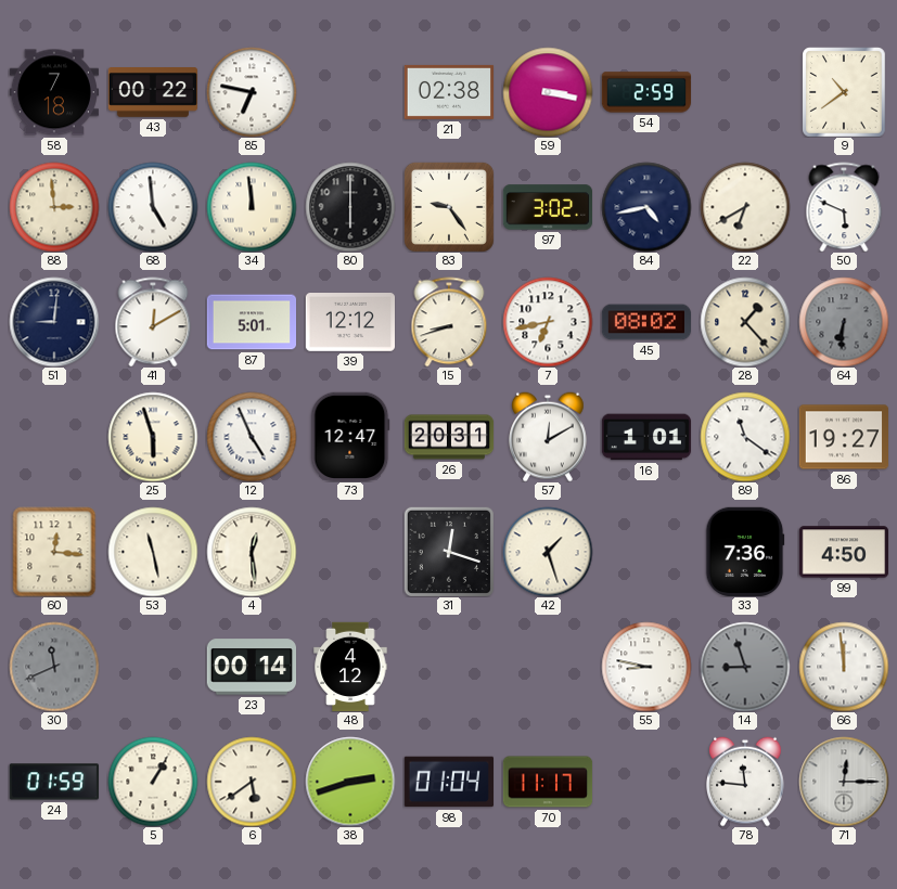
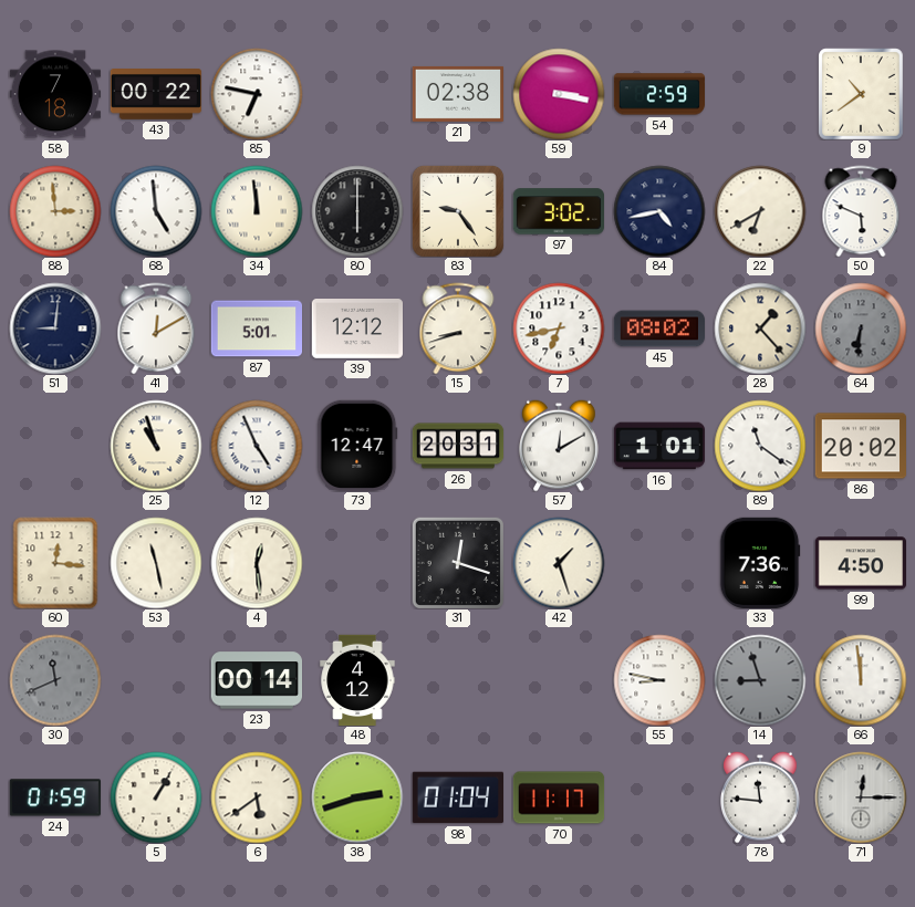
25: 5:57 -> 10:57 (156, 446)
86: 19:27 -> 20:02 (860, 446)
